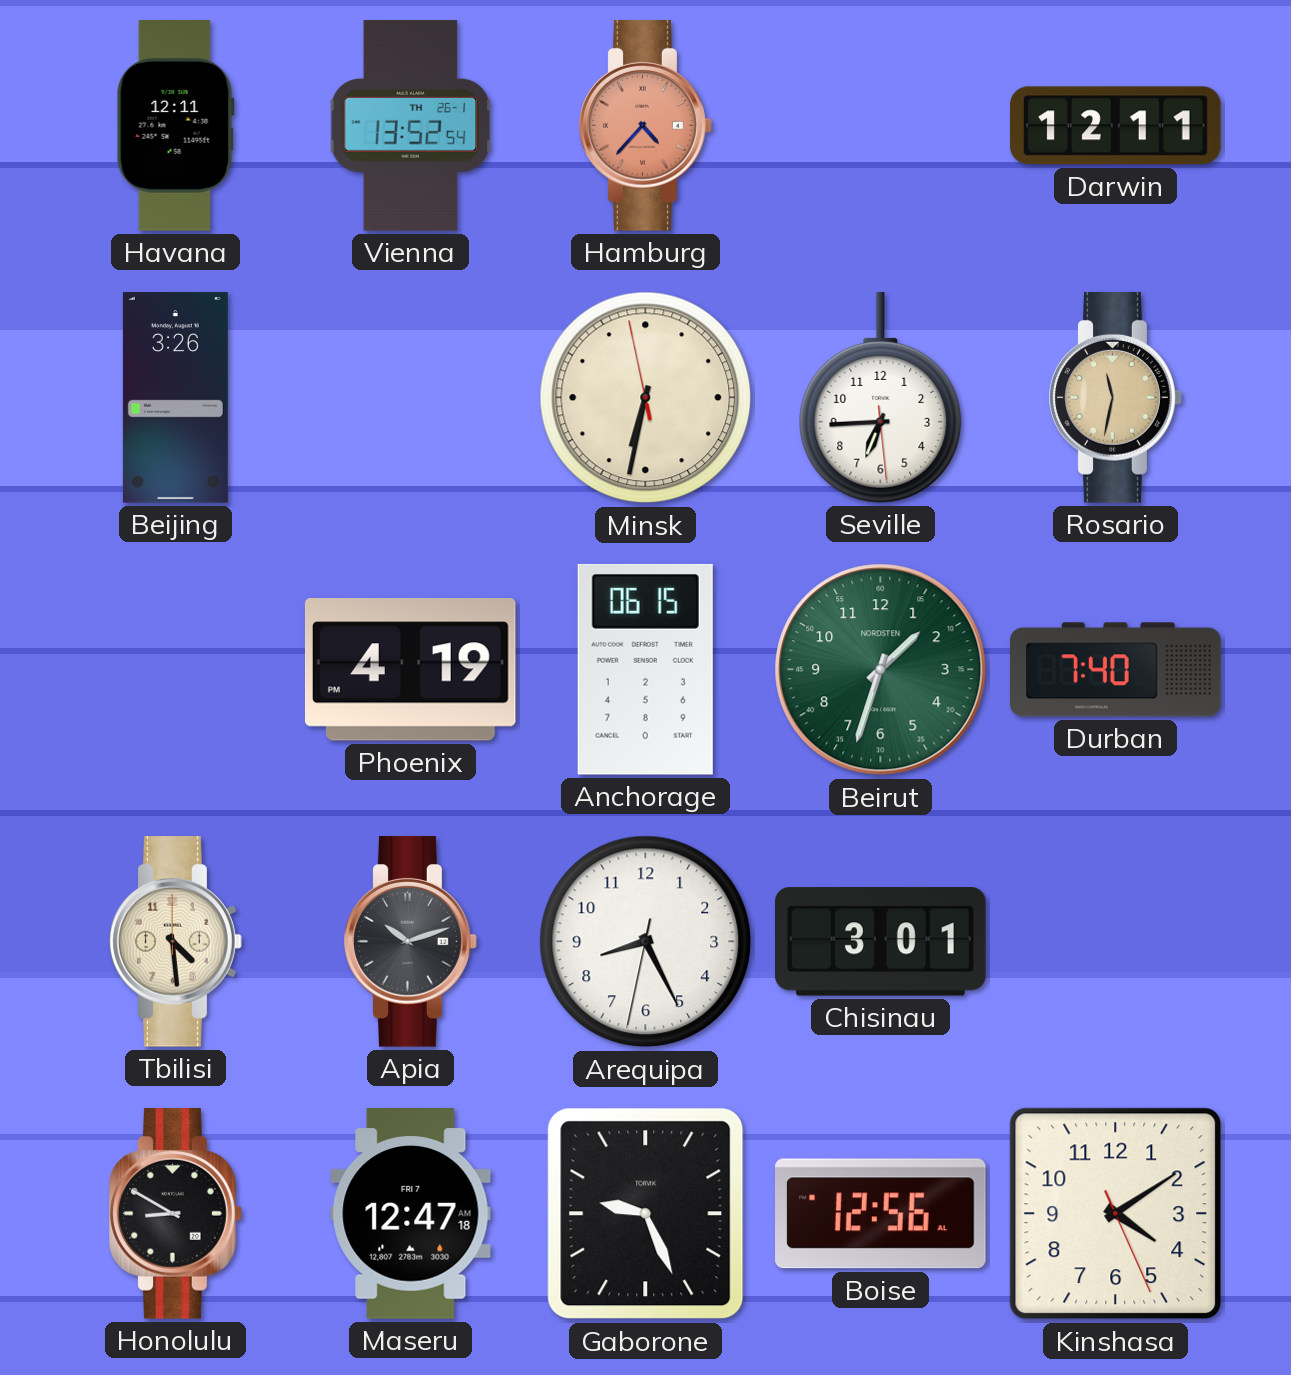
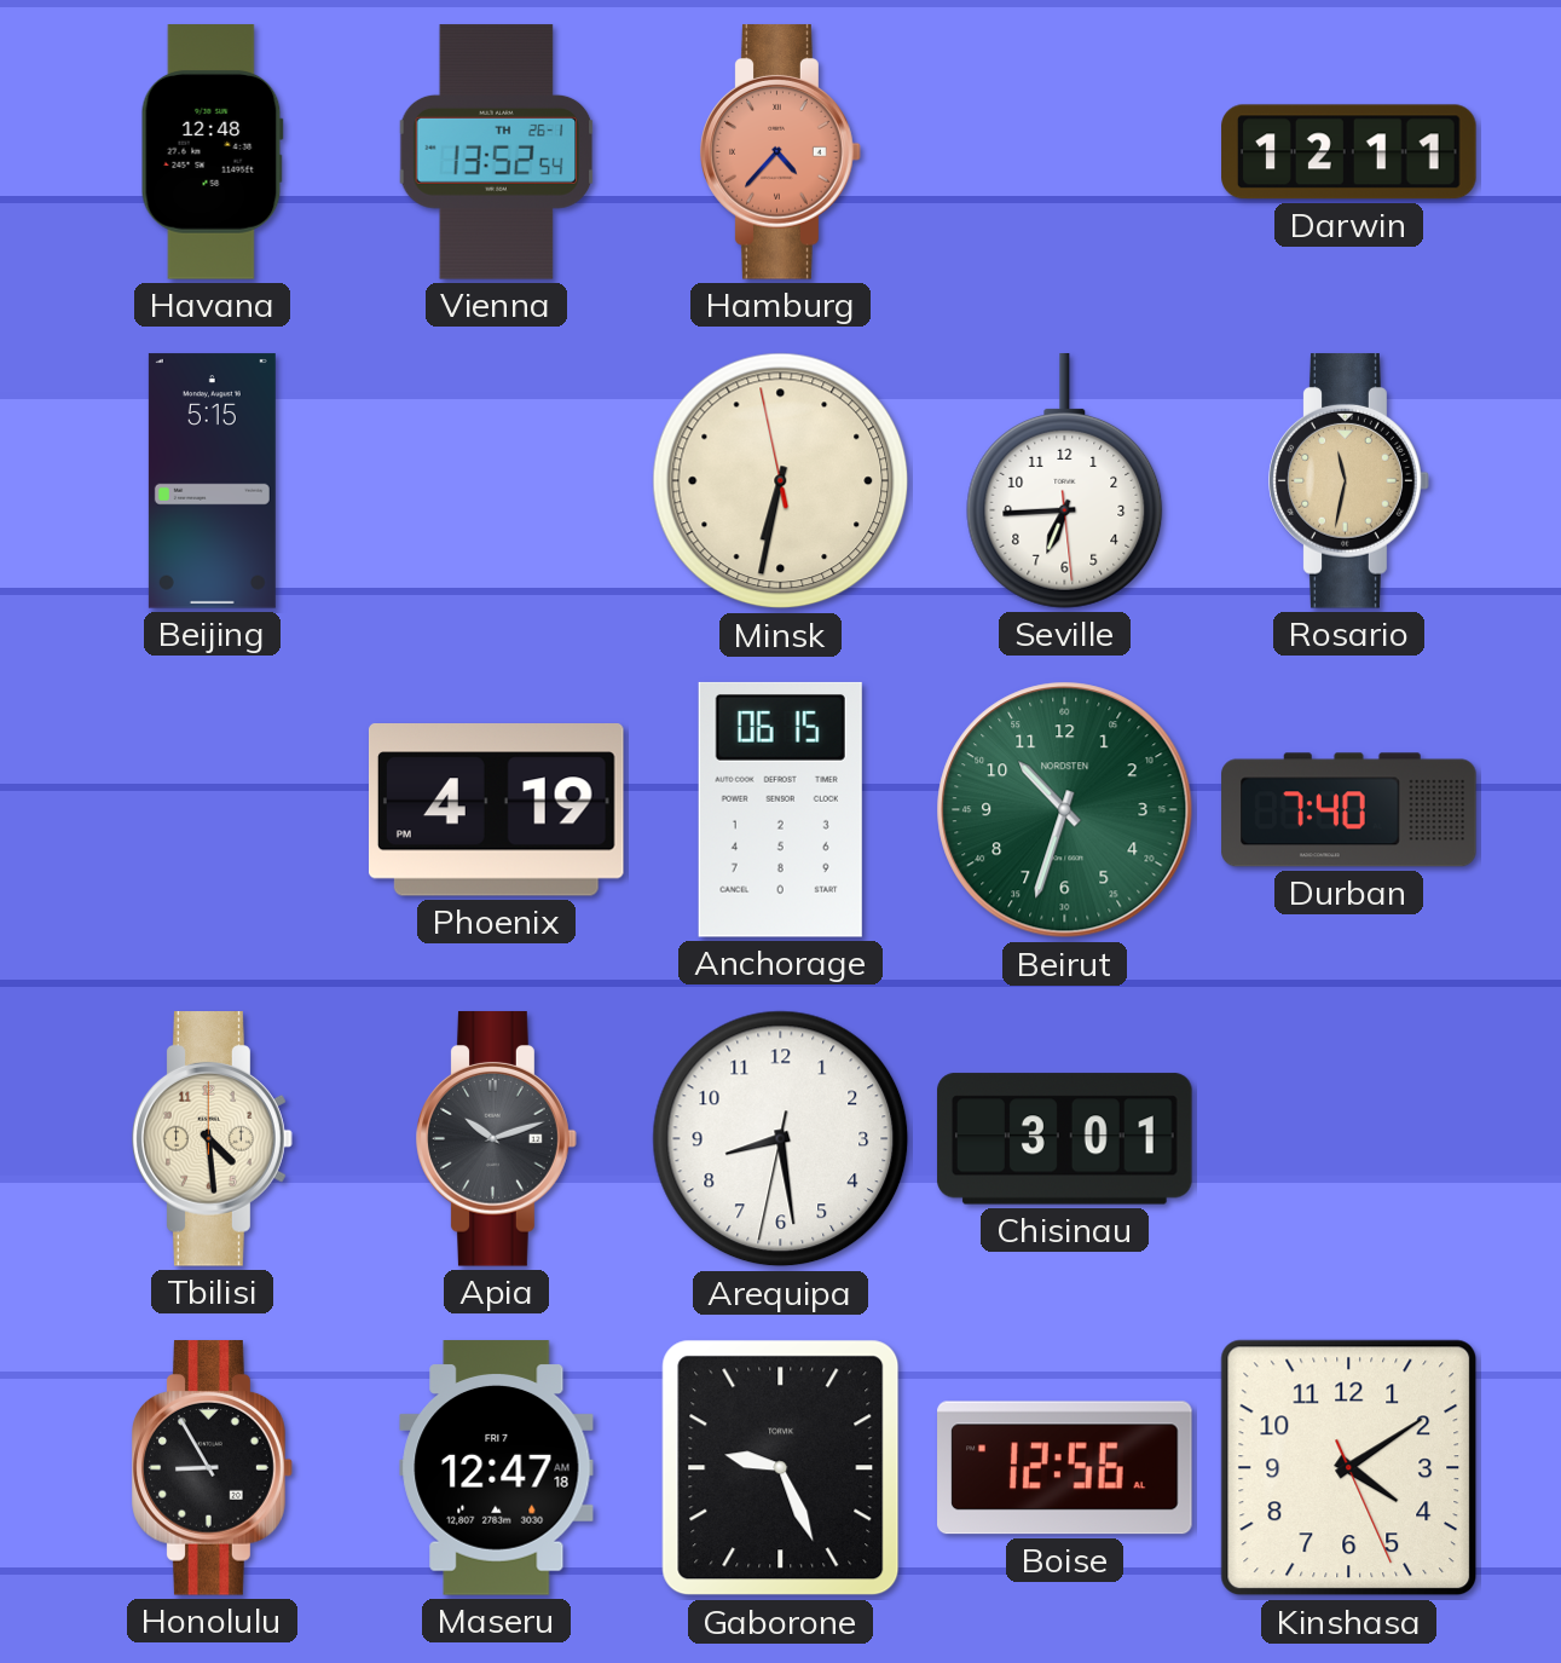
Havana: 12:11 -> 12:48 (212, 152)
Beijing: 3:26 -> 5:15 (212, 481)
Beirut: 1:33 -> 10:33 (1065, 810)
Arequipa: 8:25 -> 8:28 (781, 1139)
Honolulu: 8:50 -> 8:55 (213, 1468)
